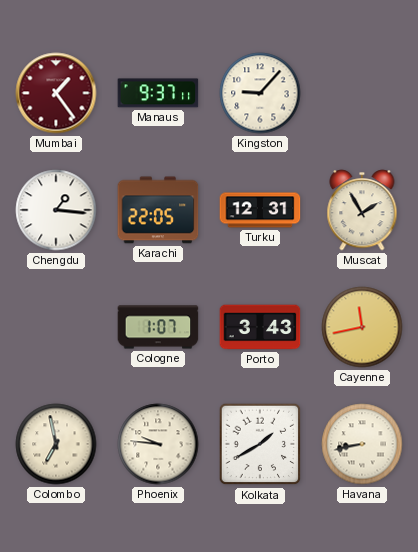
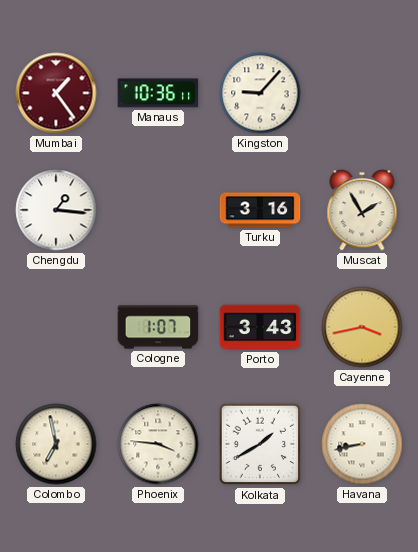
Manaus: 9:37 -> 10:36 (158, 93)
Karachi: 22:05 -> none (158, 210)
Turku: 12:31 -> 3:16 (260, 210)
Cayenne: 11:43 -> 3:43 (362, 327)
Phoenix: 9:46 -> 3:46 (158, 444)
